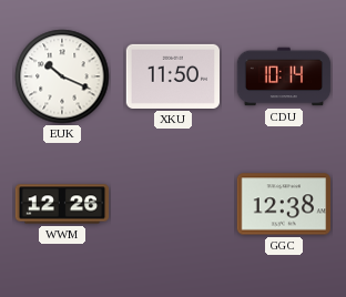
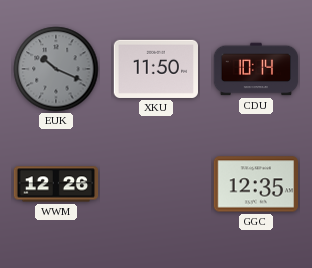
EUK dial: white -> grey (56, 69)
GGC: 12:38 -> 12:35 (255, 184)
